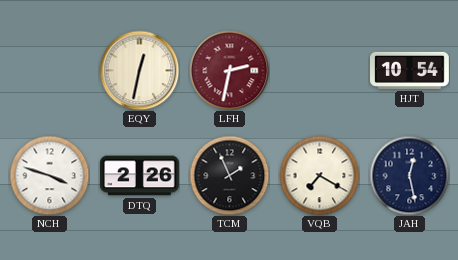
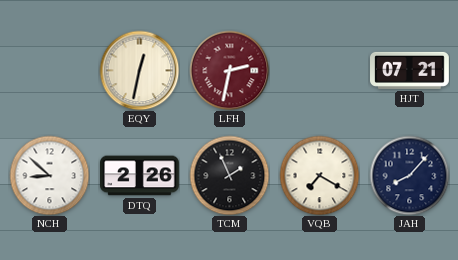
HJT: 10:54 -> 07:21 (410, 70)
NCH: 3:48 -> 8:52 (49, 175)
JAH: 12:28 -> 8:07 (409, 175)
